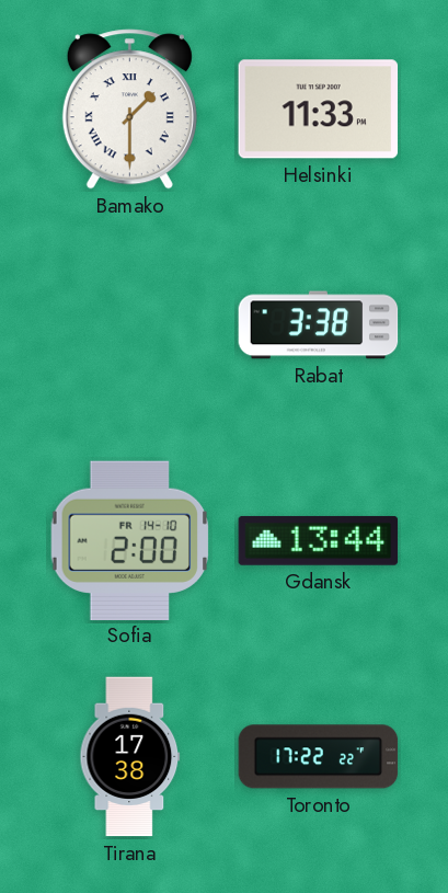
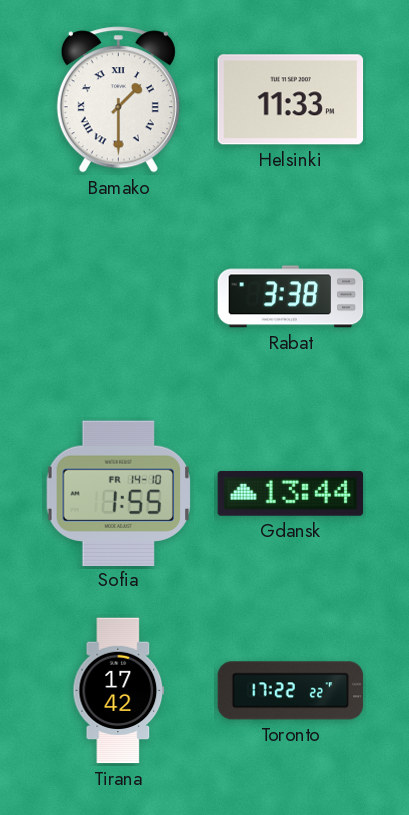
Sofia: 2:00 -> 1:55 (119, 493)
Tirana: 17:38 -> 17:42 (119, 691)
